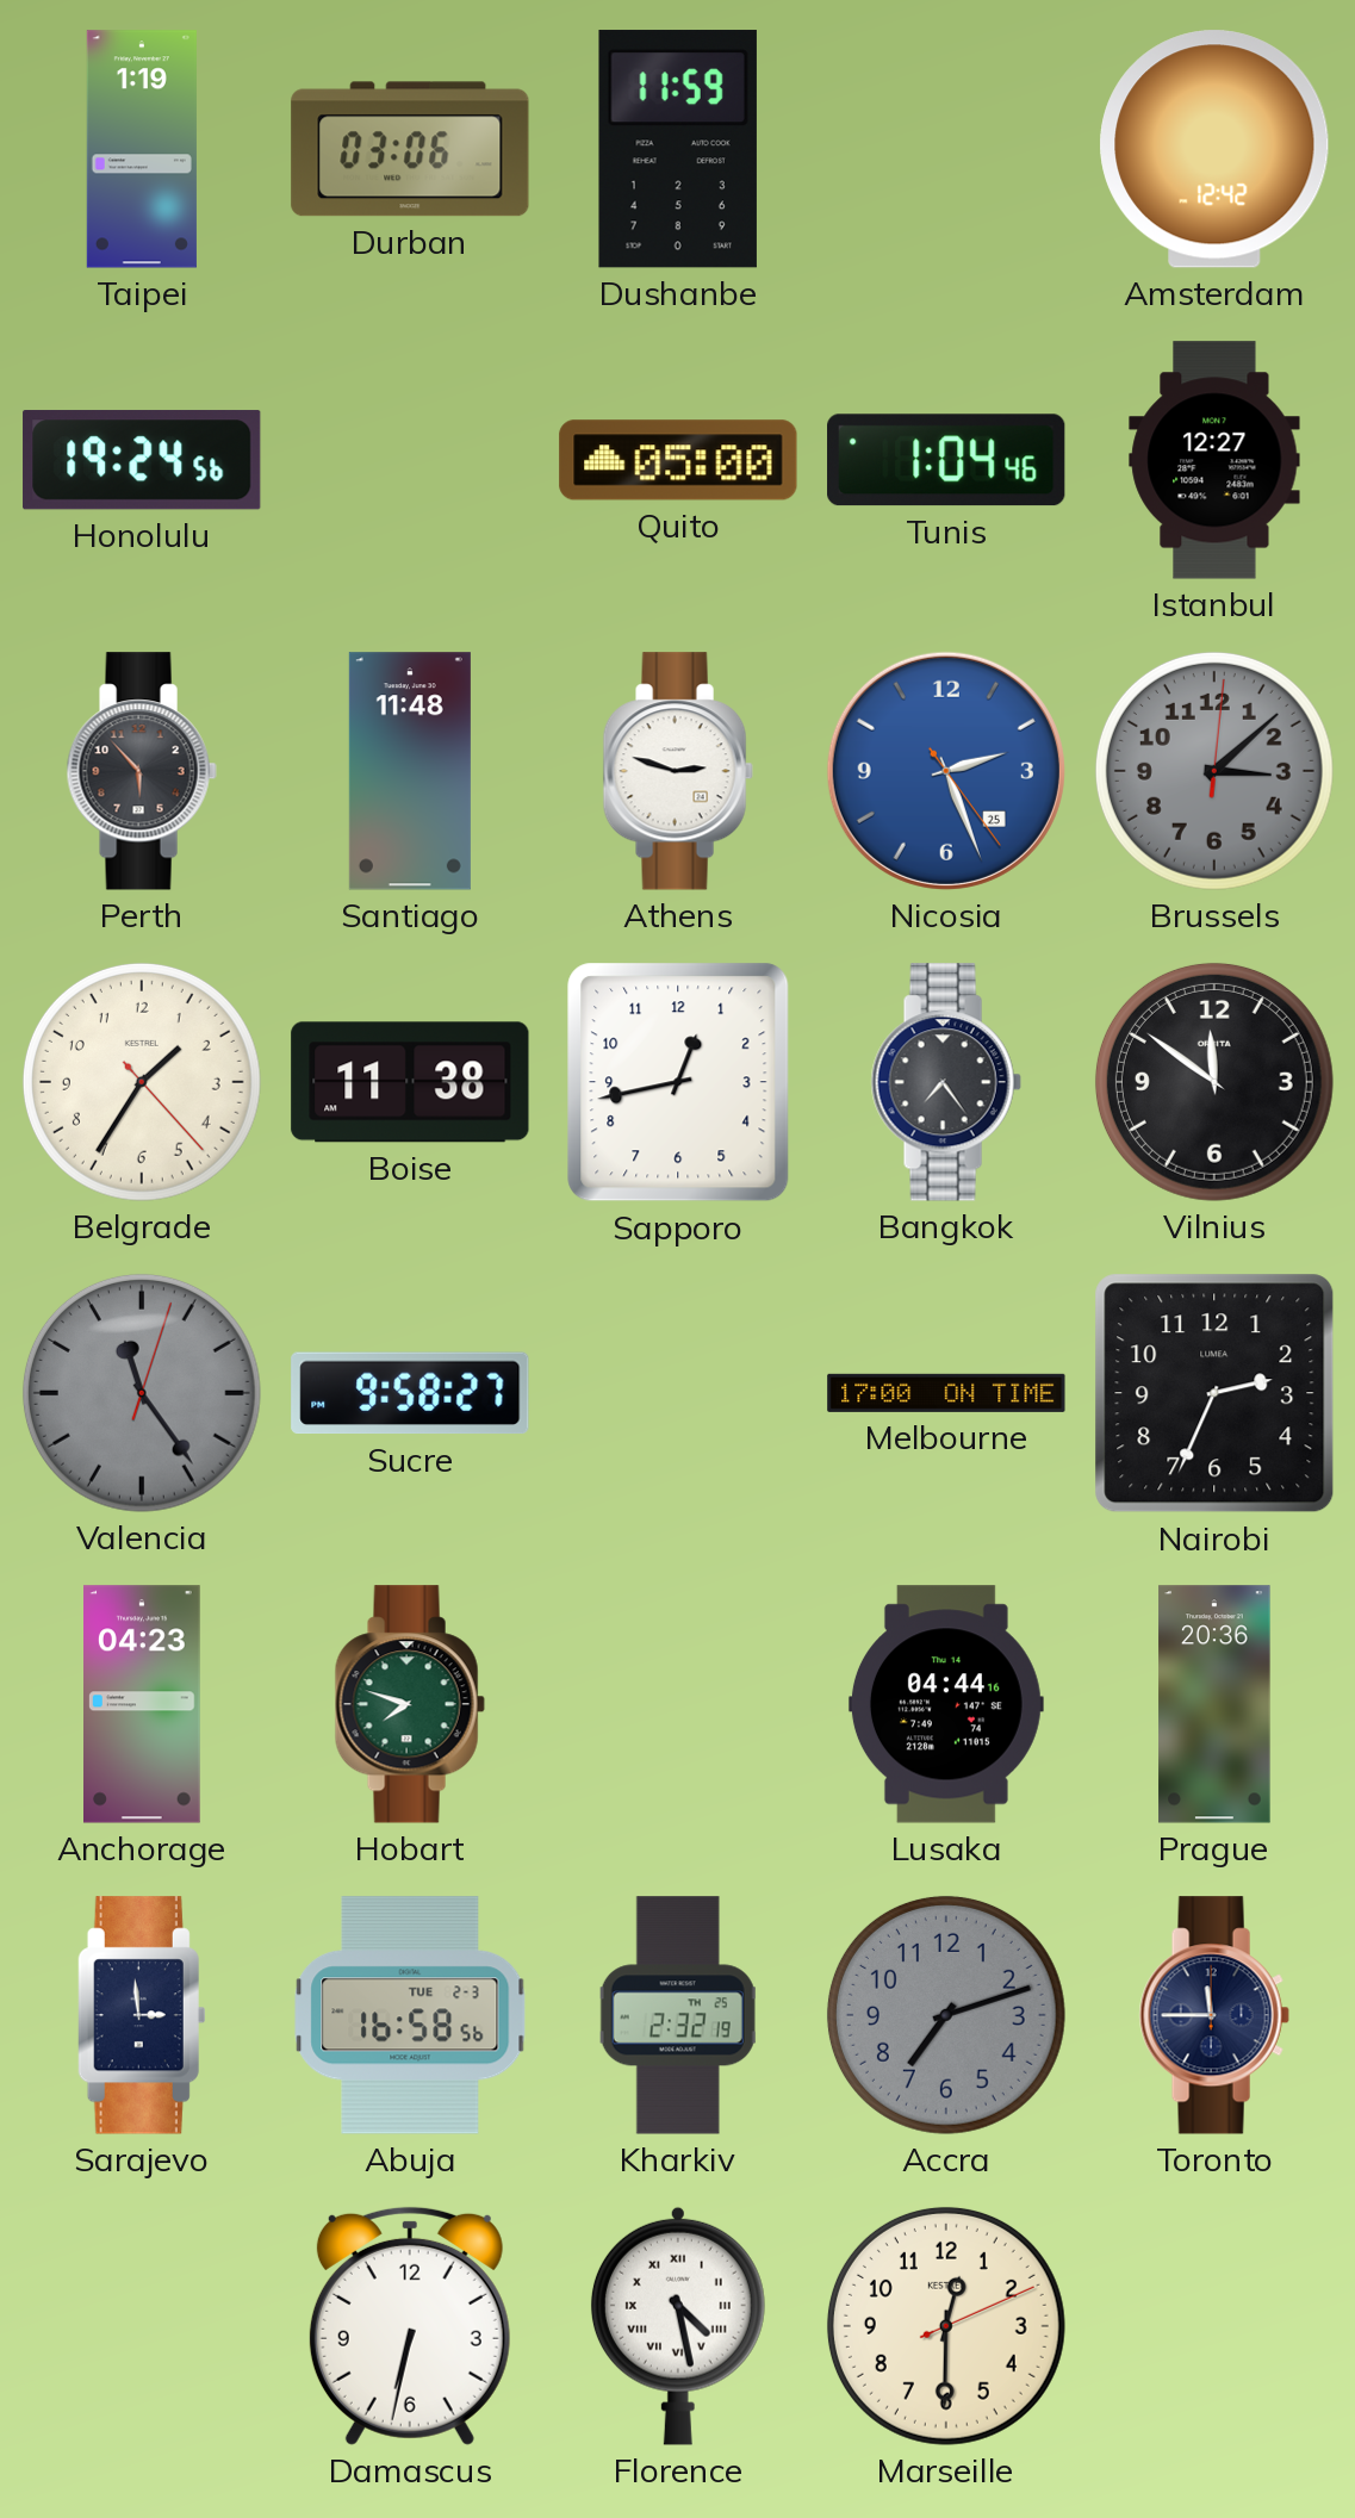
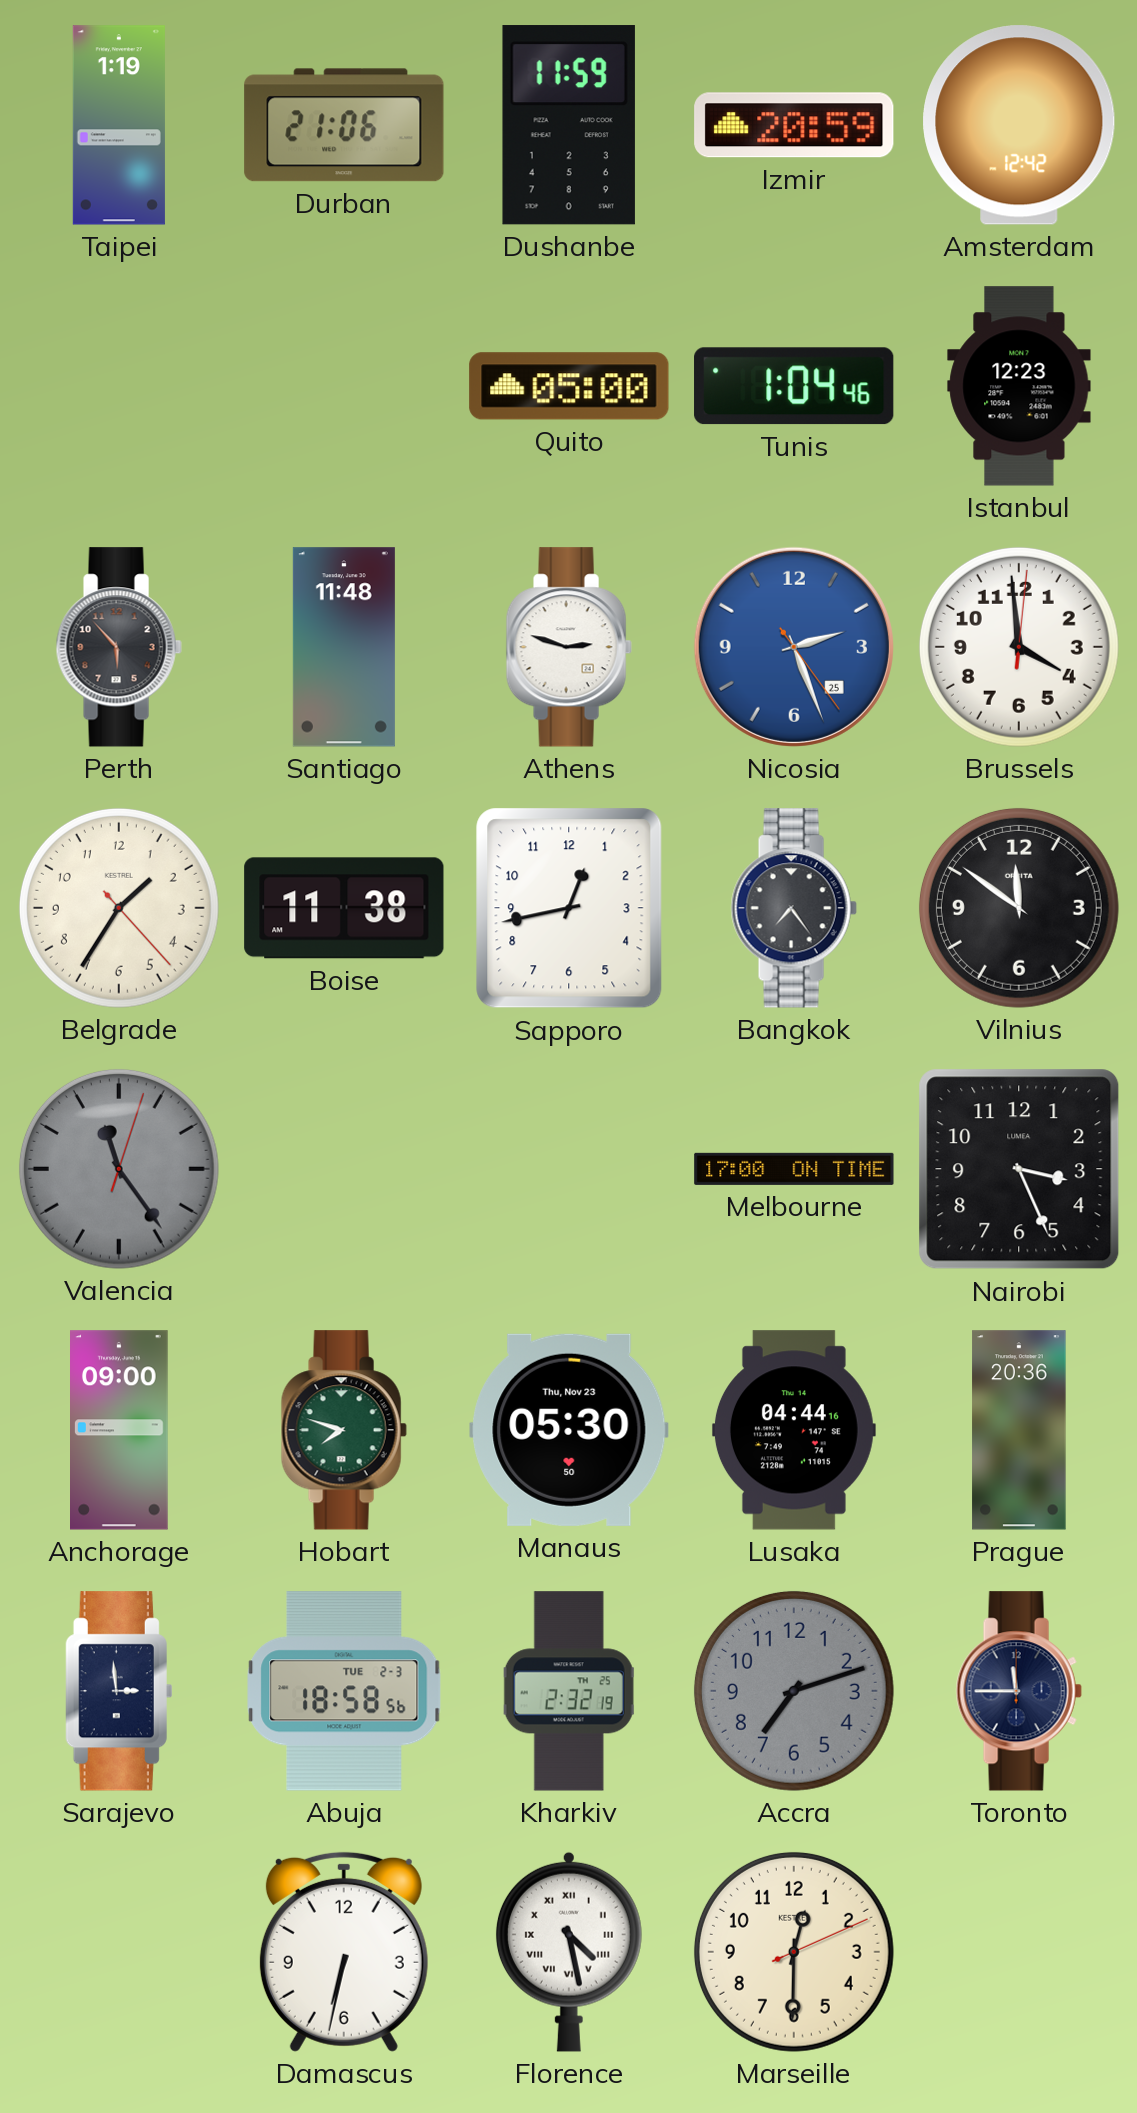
Durban: 03:06 -> 21:06 (344, 125)
Izmir: none -> 20:59 (794, 125)
Honolulu: 19:24 -> none (142, 460)
Istanbul: 12:27 -> 12:23 (1019, 386)
Brussels: 3:08 -> 3:59 (1019, 647)
Brussels dial: grey -> white (1019, 647)
Sucre: 9:58 -> none (410, 1393)
Nairobi: 2:34 -> 3:26 (1019, 1169)
Anchorage: 04:23 -> 09:00 (120, 1430)
Manaus: none -> 05:30 (569, 1430)
Abuja: 16:58 -> 18:58 (344, 1691)
